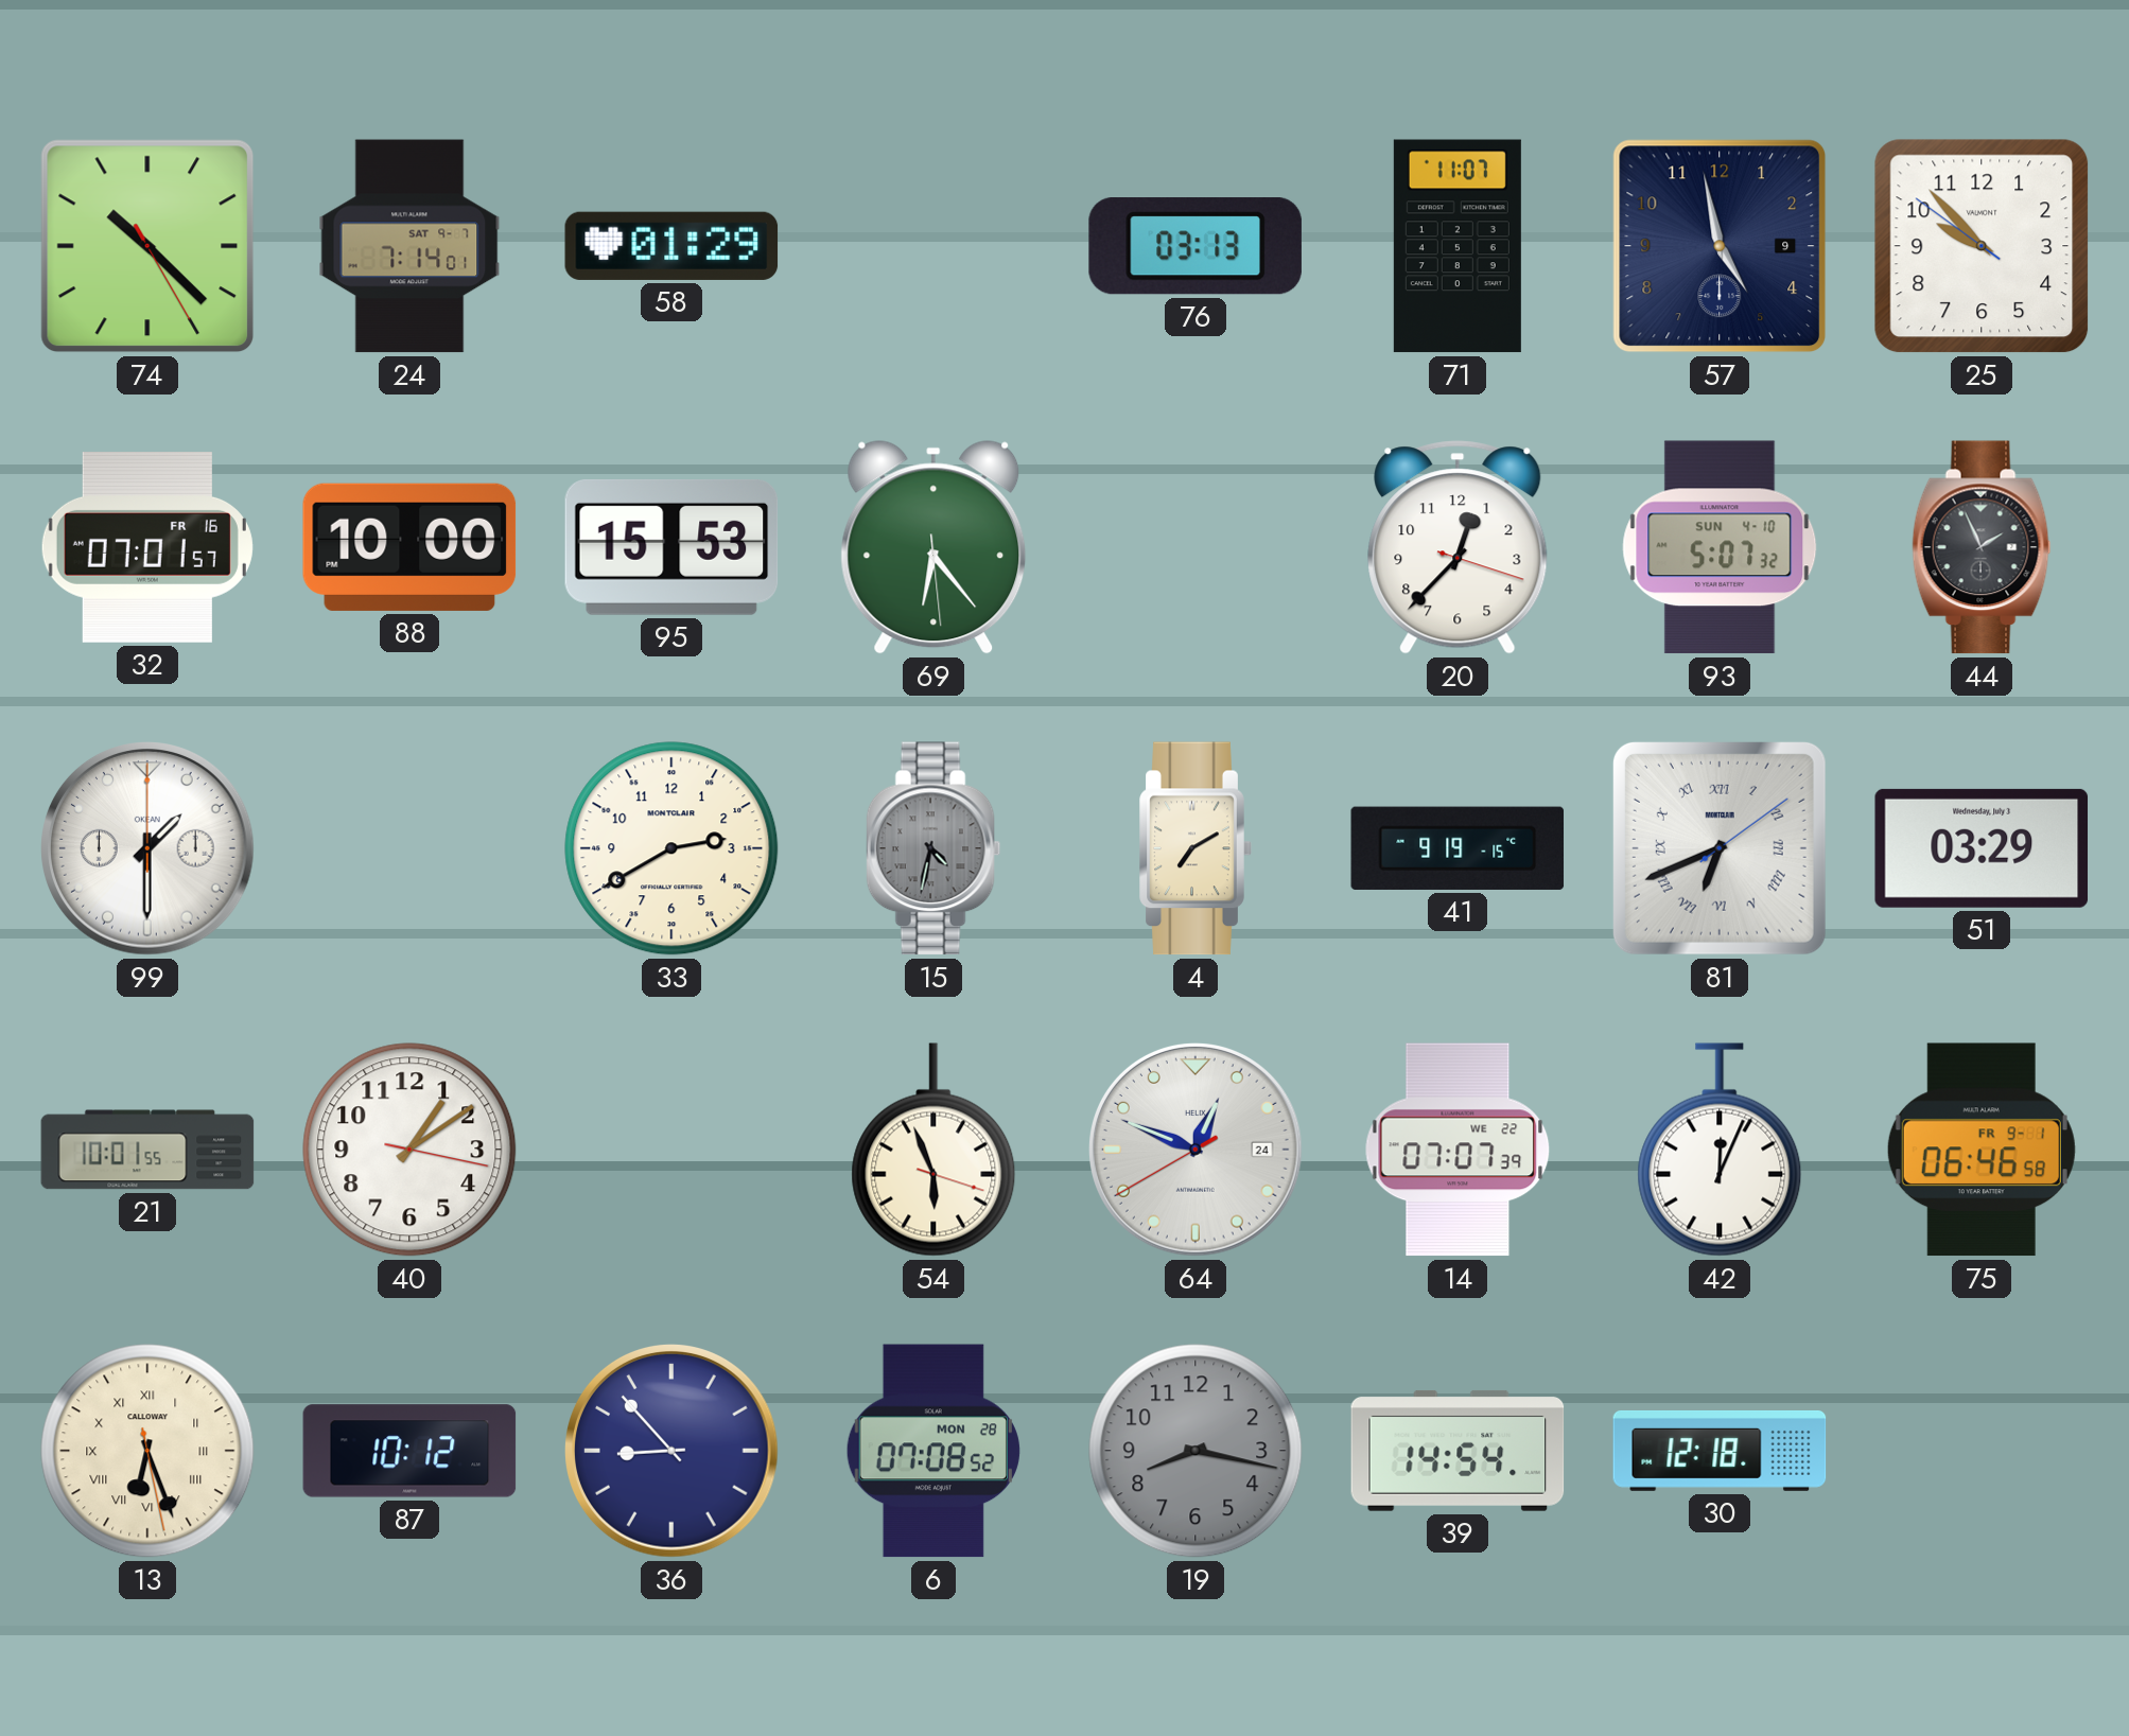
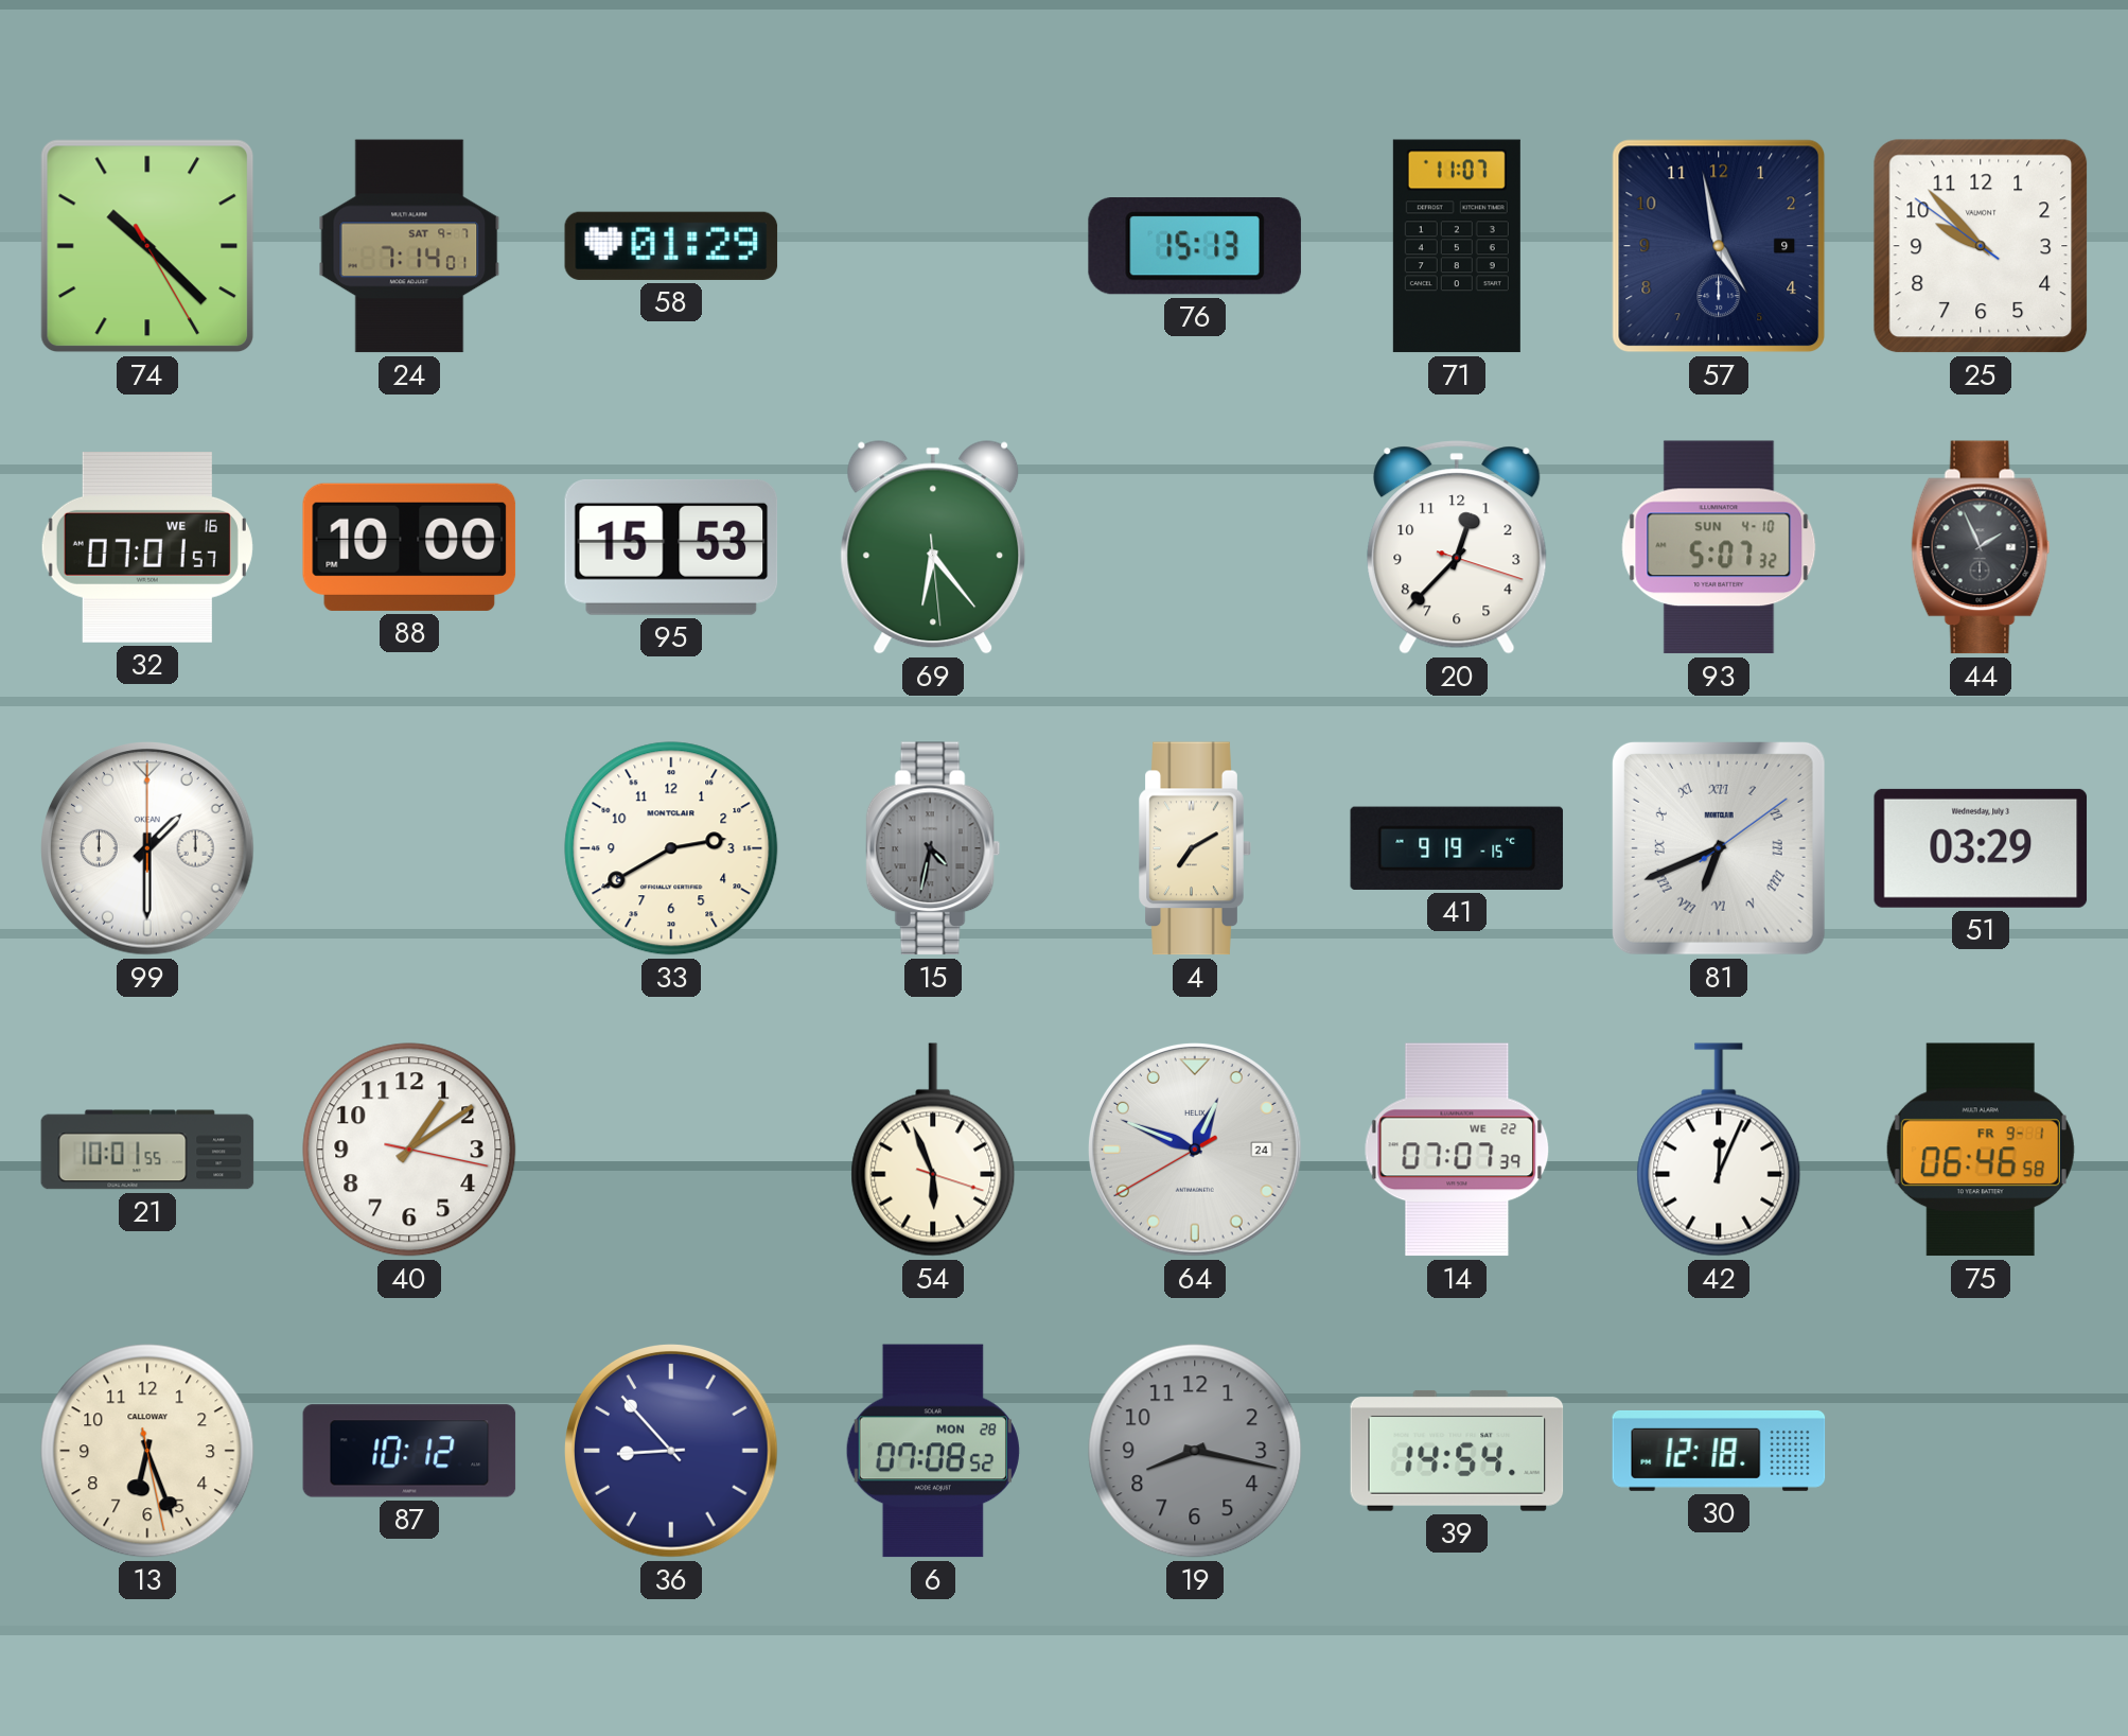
76: 03:13 -> 15:13 (1195, 247)
32 date: FR 16 -> WE 16 (147, 548)
13 numerals: Roman -> Arabic (147, 1451)
